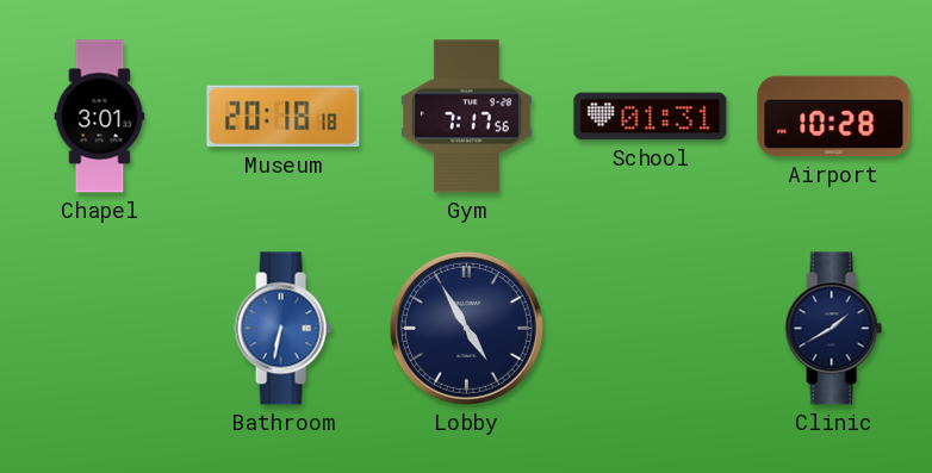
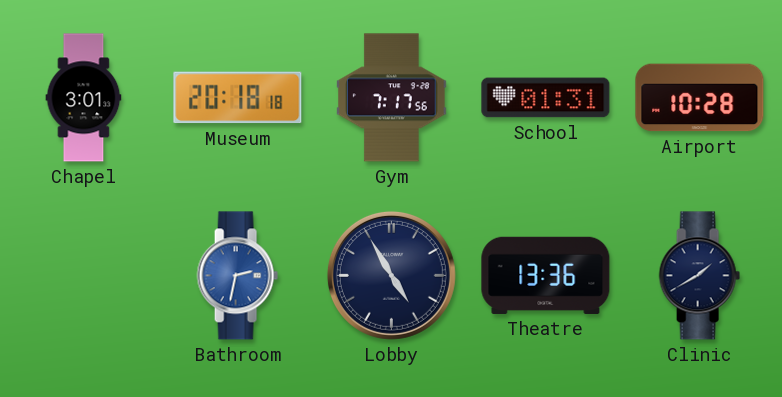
Bathroom: 6:32 -> 2:32 (237, 276)
Theatre: none -> 13:36 (546, 275)
